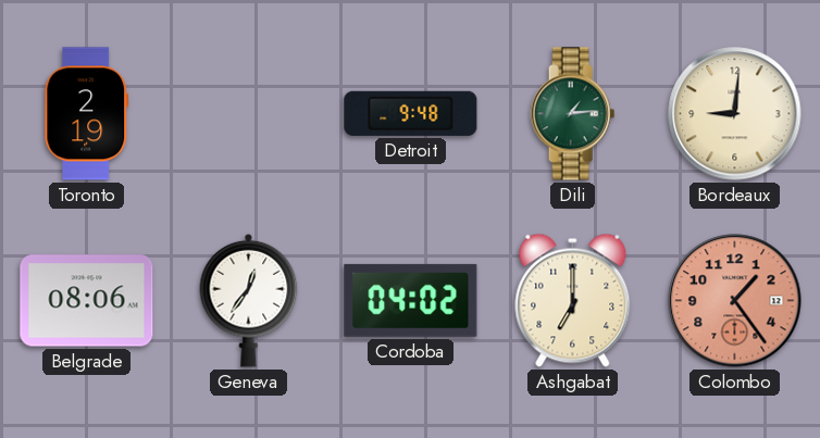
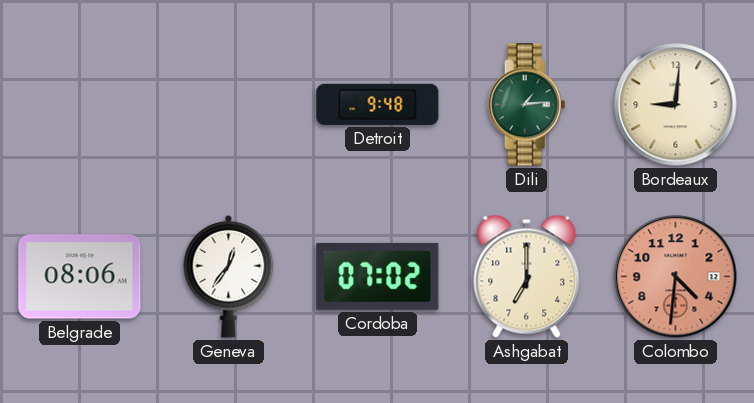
Toronto: 2:19 -> none (87, 114)
Cordoba: 04:02 -> 07:02 (378, 276)
Colombo: 1:24 -> 4:31 (676, 277)
